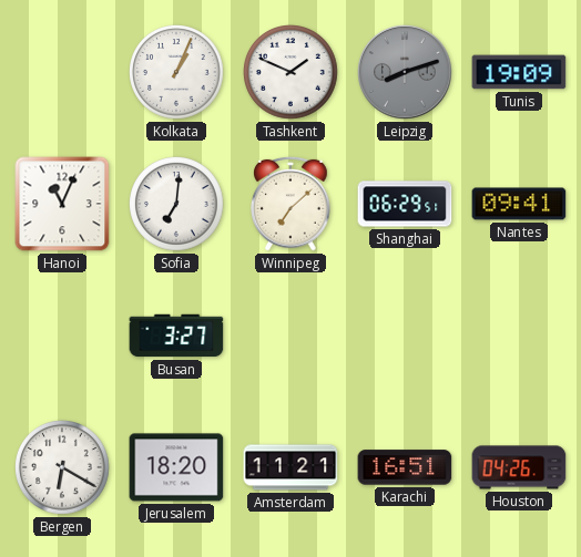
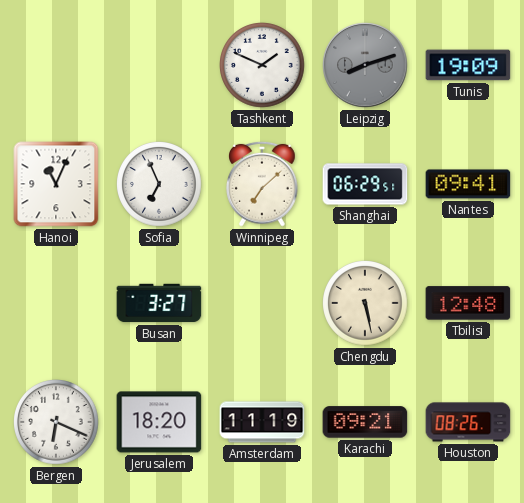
Kolkata: 1:04 -> none (176, 72)
Sofia: 7:01 -> 6:56 (159, 184)
Chengdu: none -> 5:28 (365, 303)
Tbilisi: none -> 12:48 (468, 303)
Bergen: 6:20 -> 6:19 (56, 422)
Amsterdam: 11:21 -> 11:19 (262, 422)
Karachi: 16:51 -> 09:21 (365, 422)
Houston: 04:26 -> 08:26 (468, 422)
